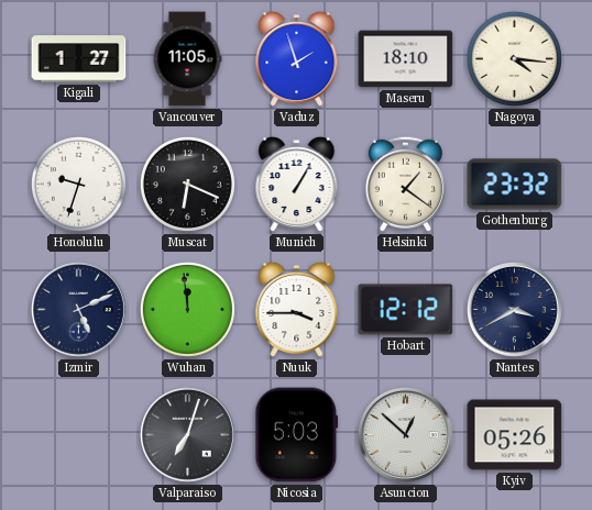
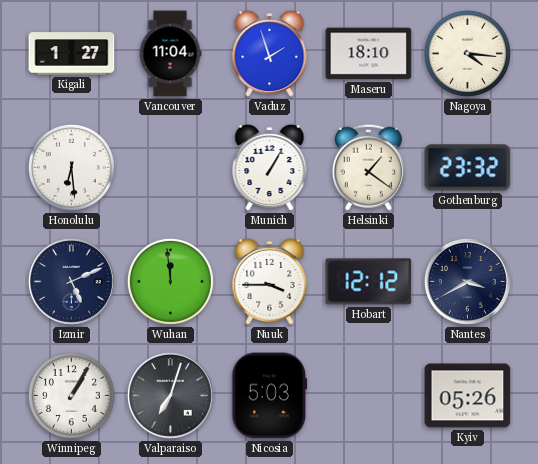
Vancouver: 11:05 -> 11:04 (170, 54)
Honolulu: 9:33 -> 6:29 (71, 167)
Muscat: 6:19 -> none (187, 184)
Winnipeg: none -> 1:05 (71, 395)
Asuncion: 12:52 -> none (405, 434)
